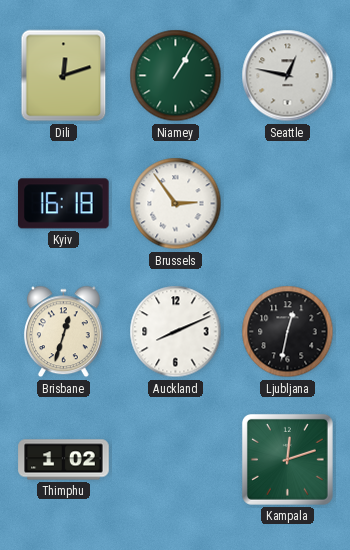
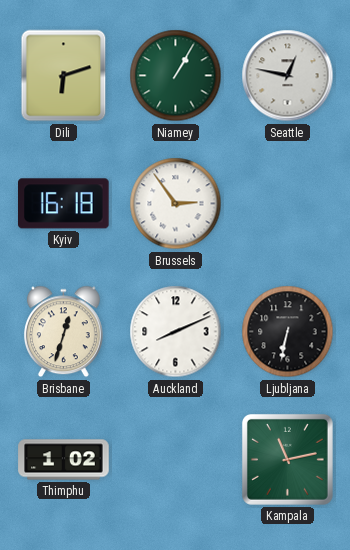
Dili: 12:12 -> 6:12 (64, 76)
Ljubljana: 12:32 -> 6:32 (288, 332)
Kampala: 12:12 -> 11:13 (287, 459)
